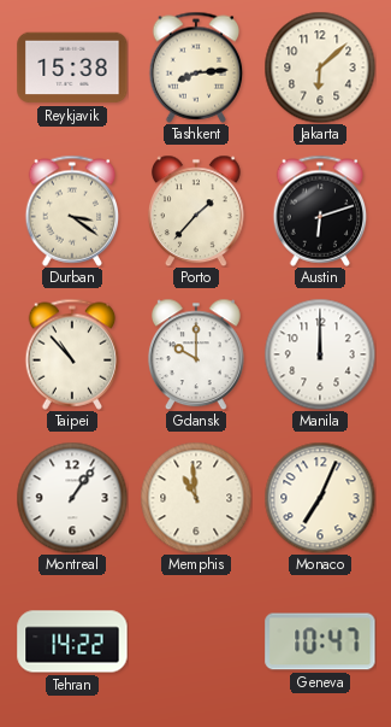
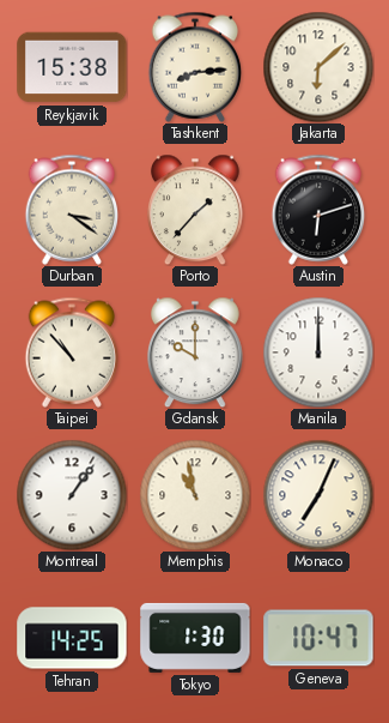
Memphis: 10:59 -> 10:58 (195, 495)
Tehran: 14:22 -> 14:25 (72, 638)
Tokyo: none -> 1:30 (195, 638)
